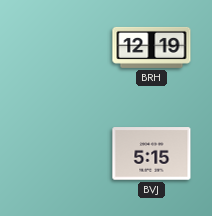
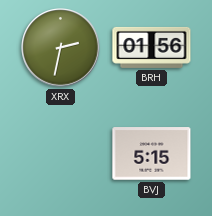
XRX: none -> 2:32 (61, 48)
BRH: 12:19 -> 01:56 (152, 47)
